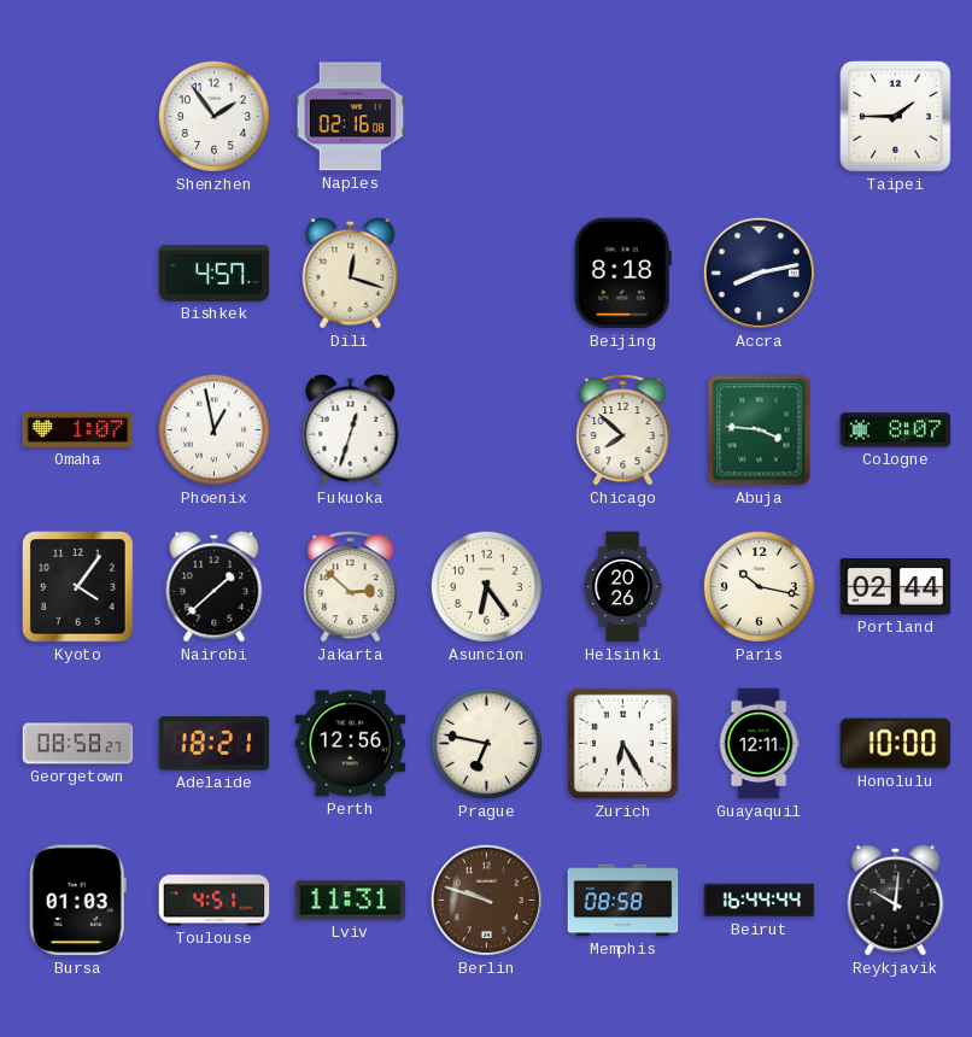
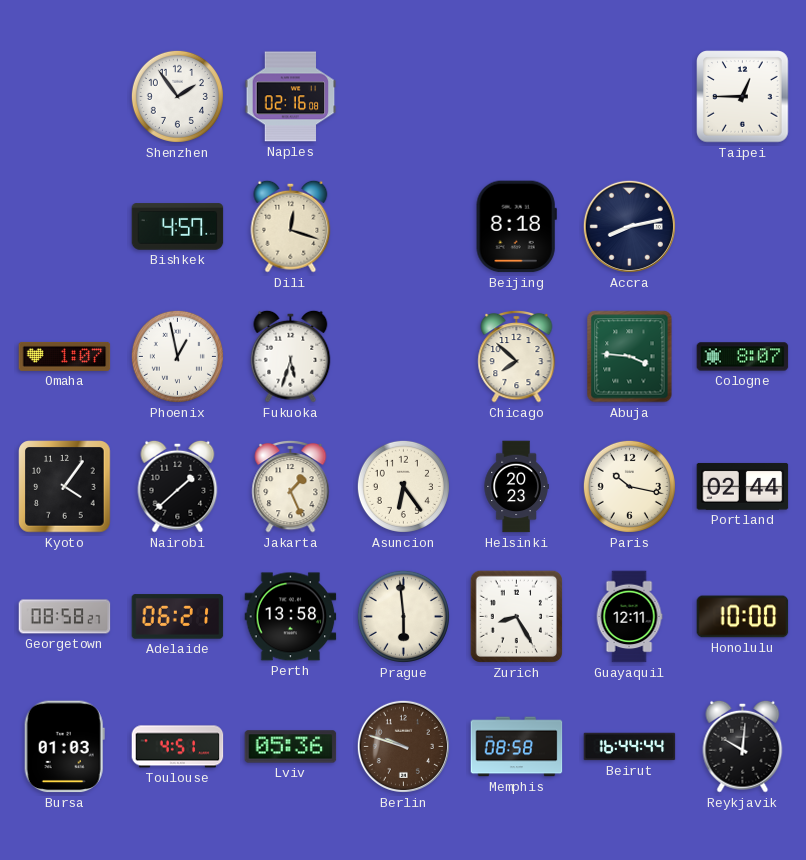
Taipei: 1:45 -> 12:45 (743, 97)
Fukuoka: 12:33 -> 5:33 (291, 356)
Jakarta: 2:52 -> 1:26 (291, 486)
Helsinki: 20:26 -> 20:23 (516, 487)
Adelaide: 18:21 -> 06:21 (178, 617)
Perth: 12:56 -> 13:58 (291, 617)
Prague: 6:47 -> 5:59 (403, 616)
Zurich: 6:25 -> 8:25 (516, 616)
Lviv: 11:31 -> 05:36 (291, 747)
